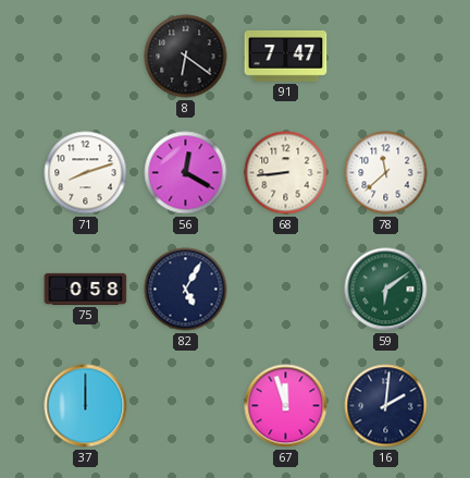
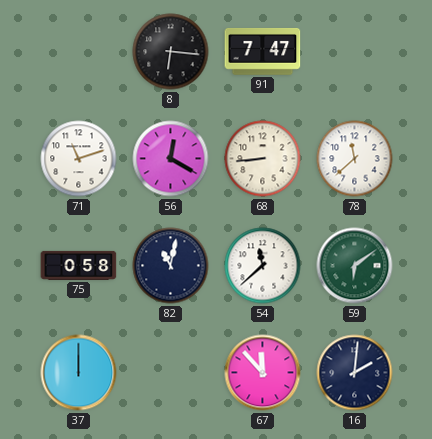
8: 6:21 -> 6:16 (171, 52)
71: 8:12 -> 11:12 (79, 159)
82: 5:05 -> 11:02 (171, 266)
54: none -> 11:38 (263, 266)
67: 11:57 -> 11:53 (263, 373)
